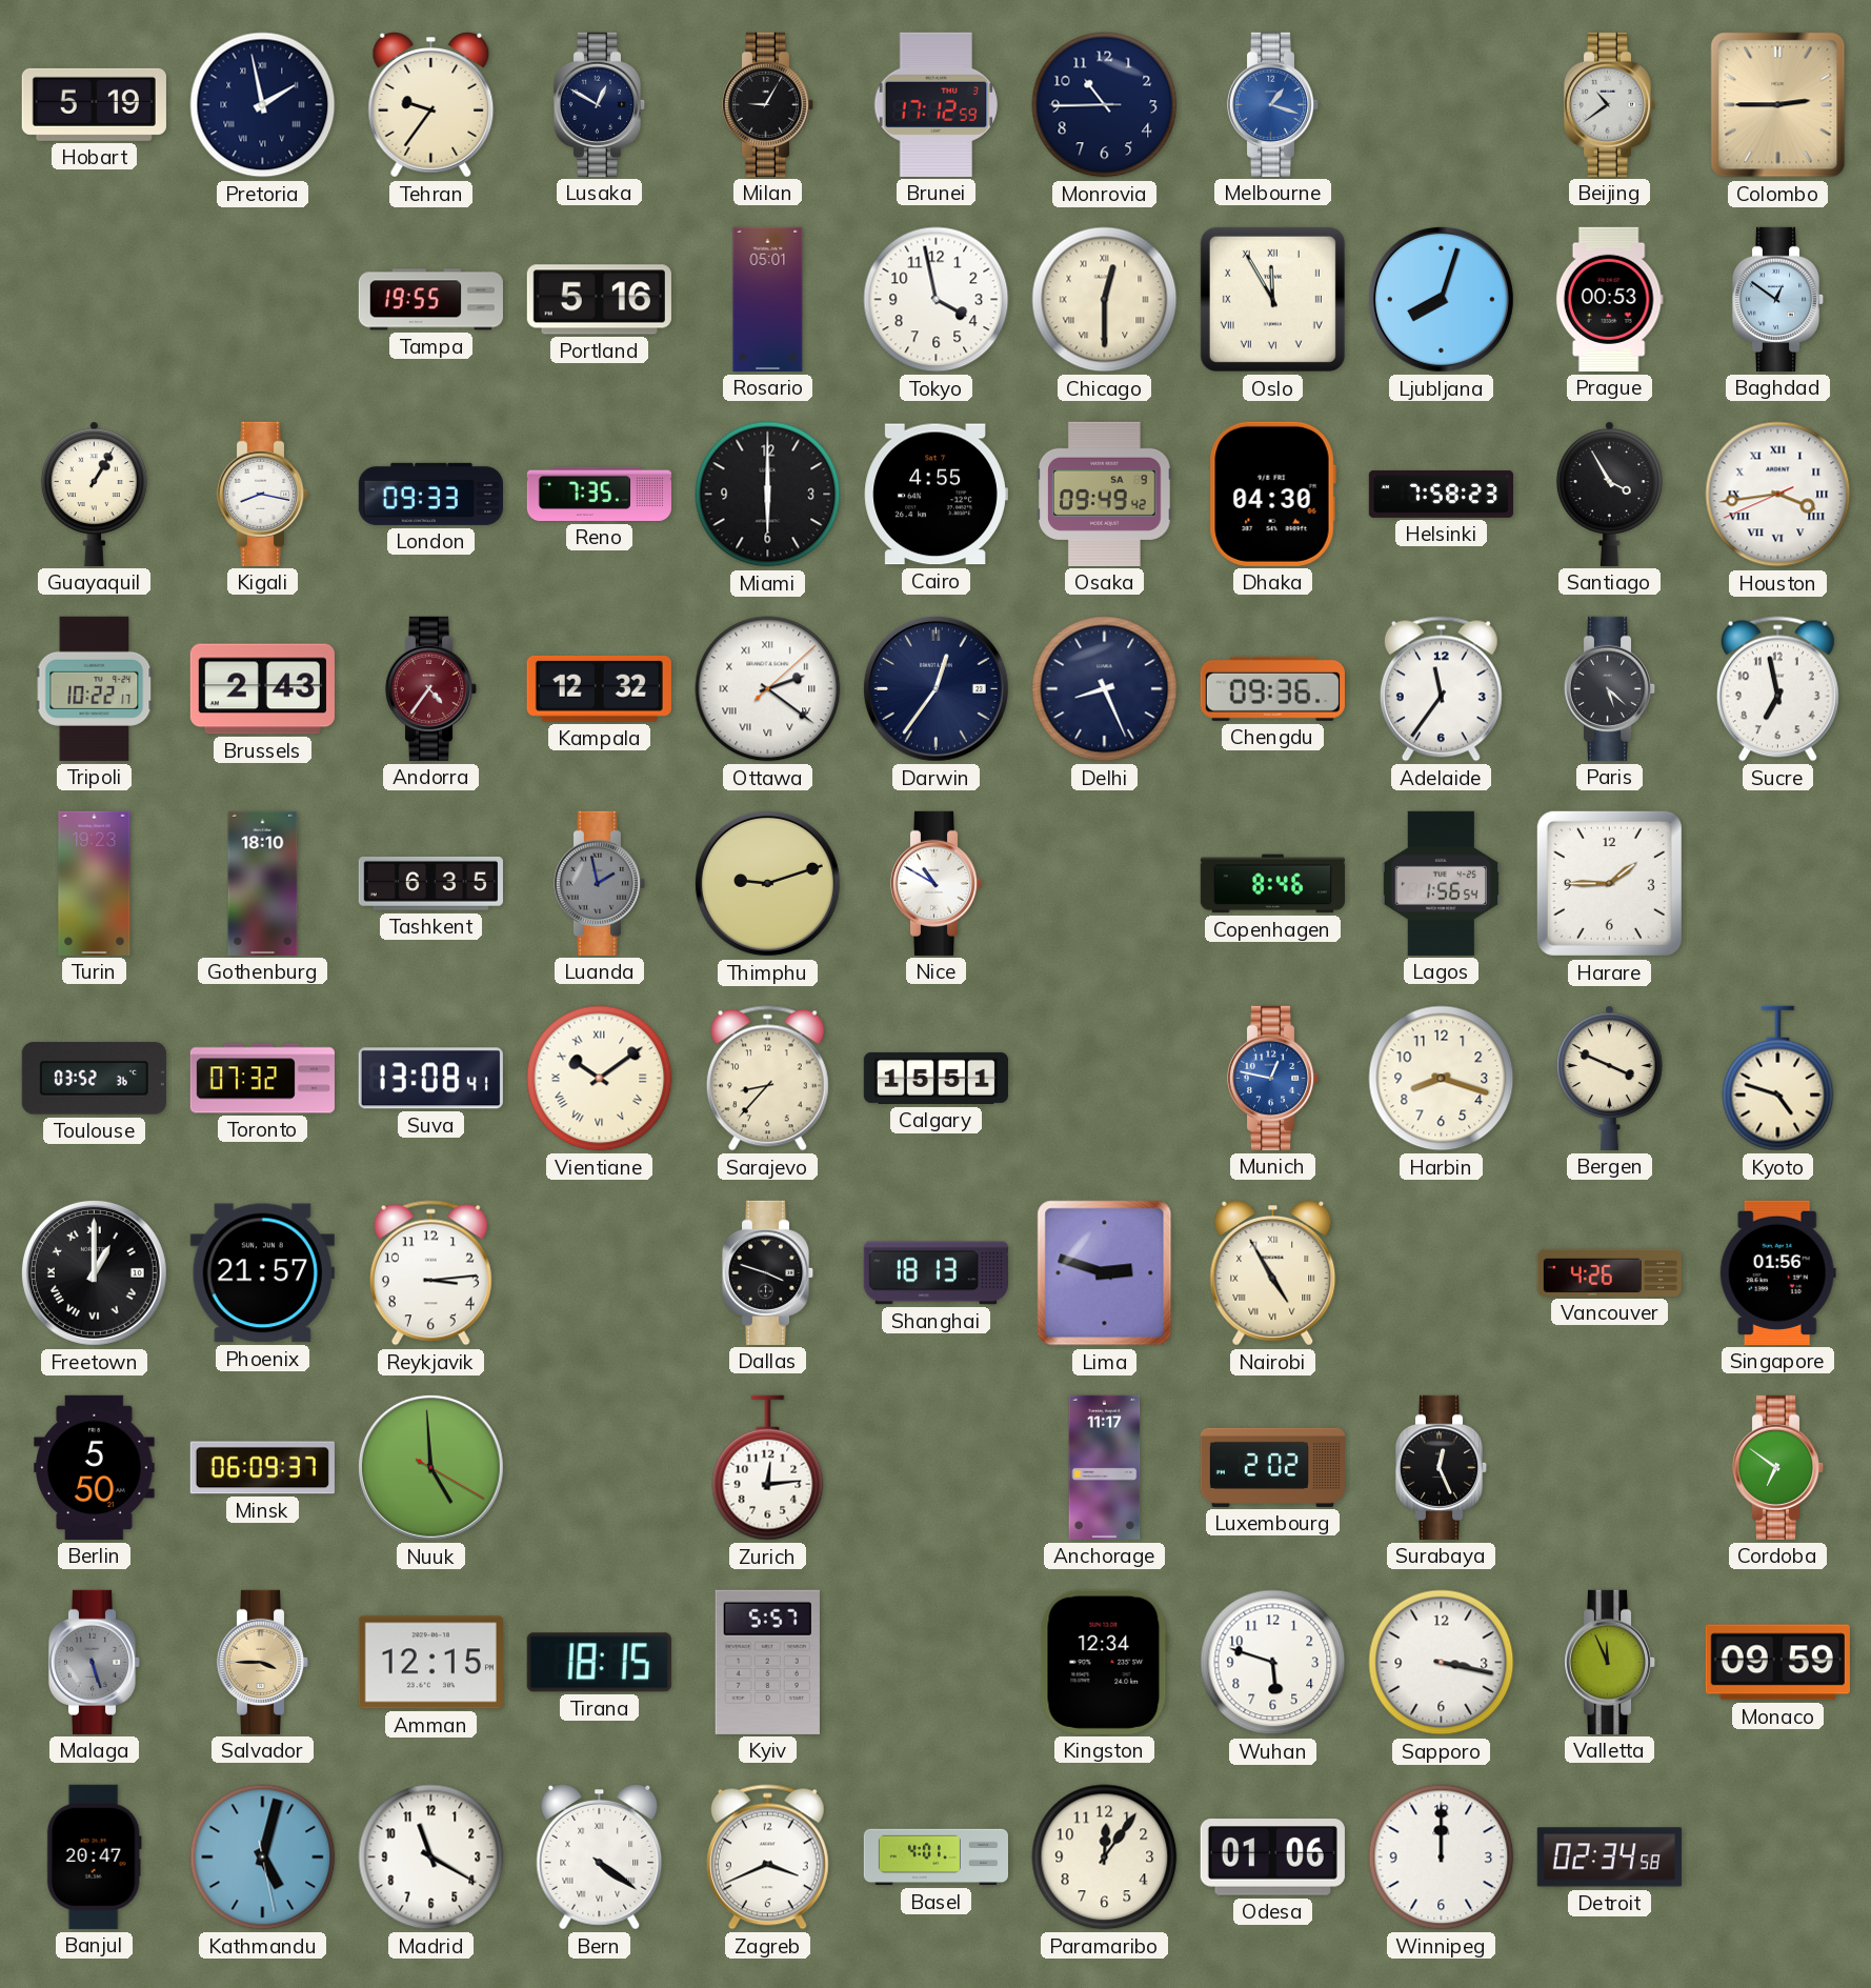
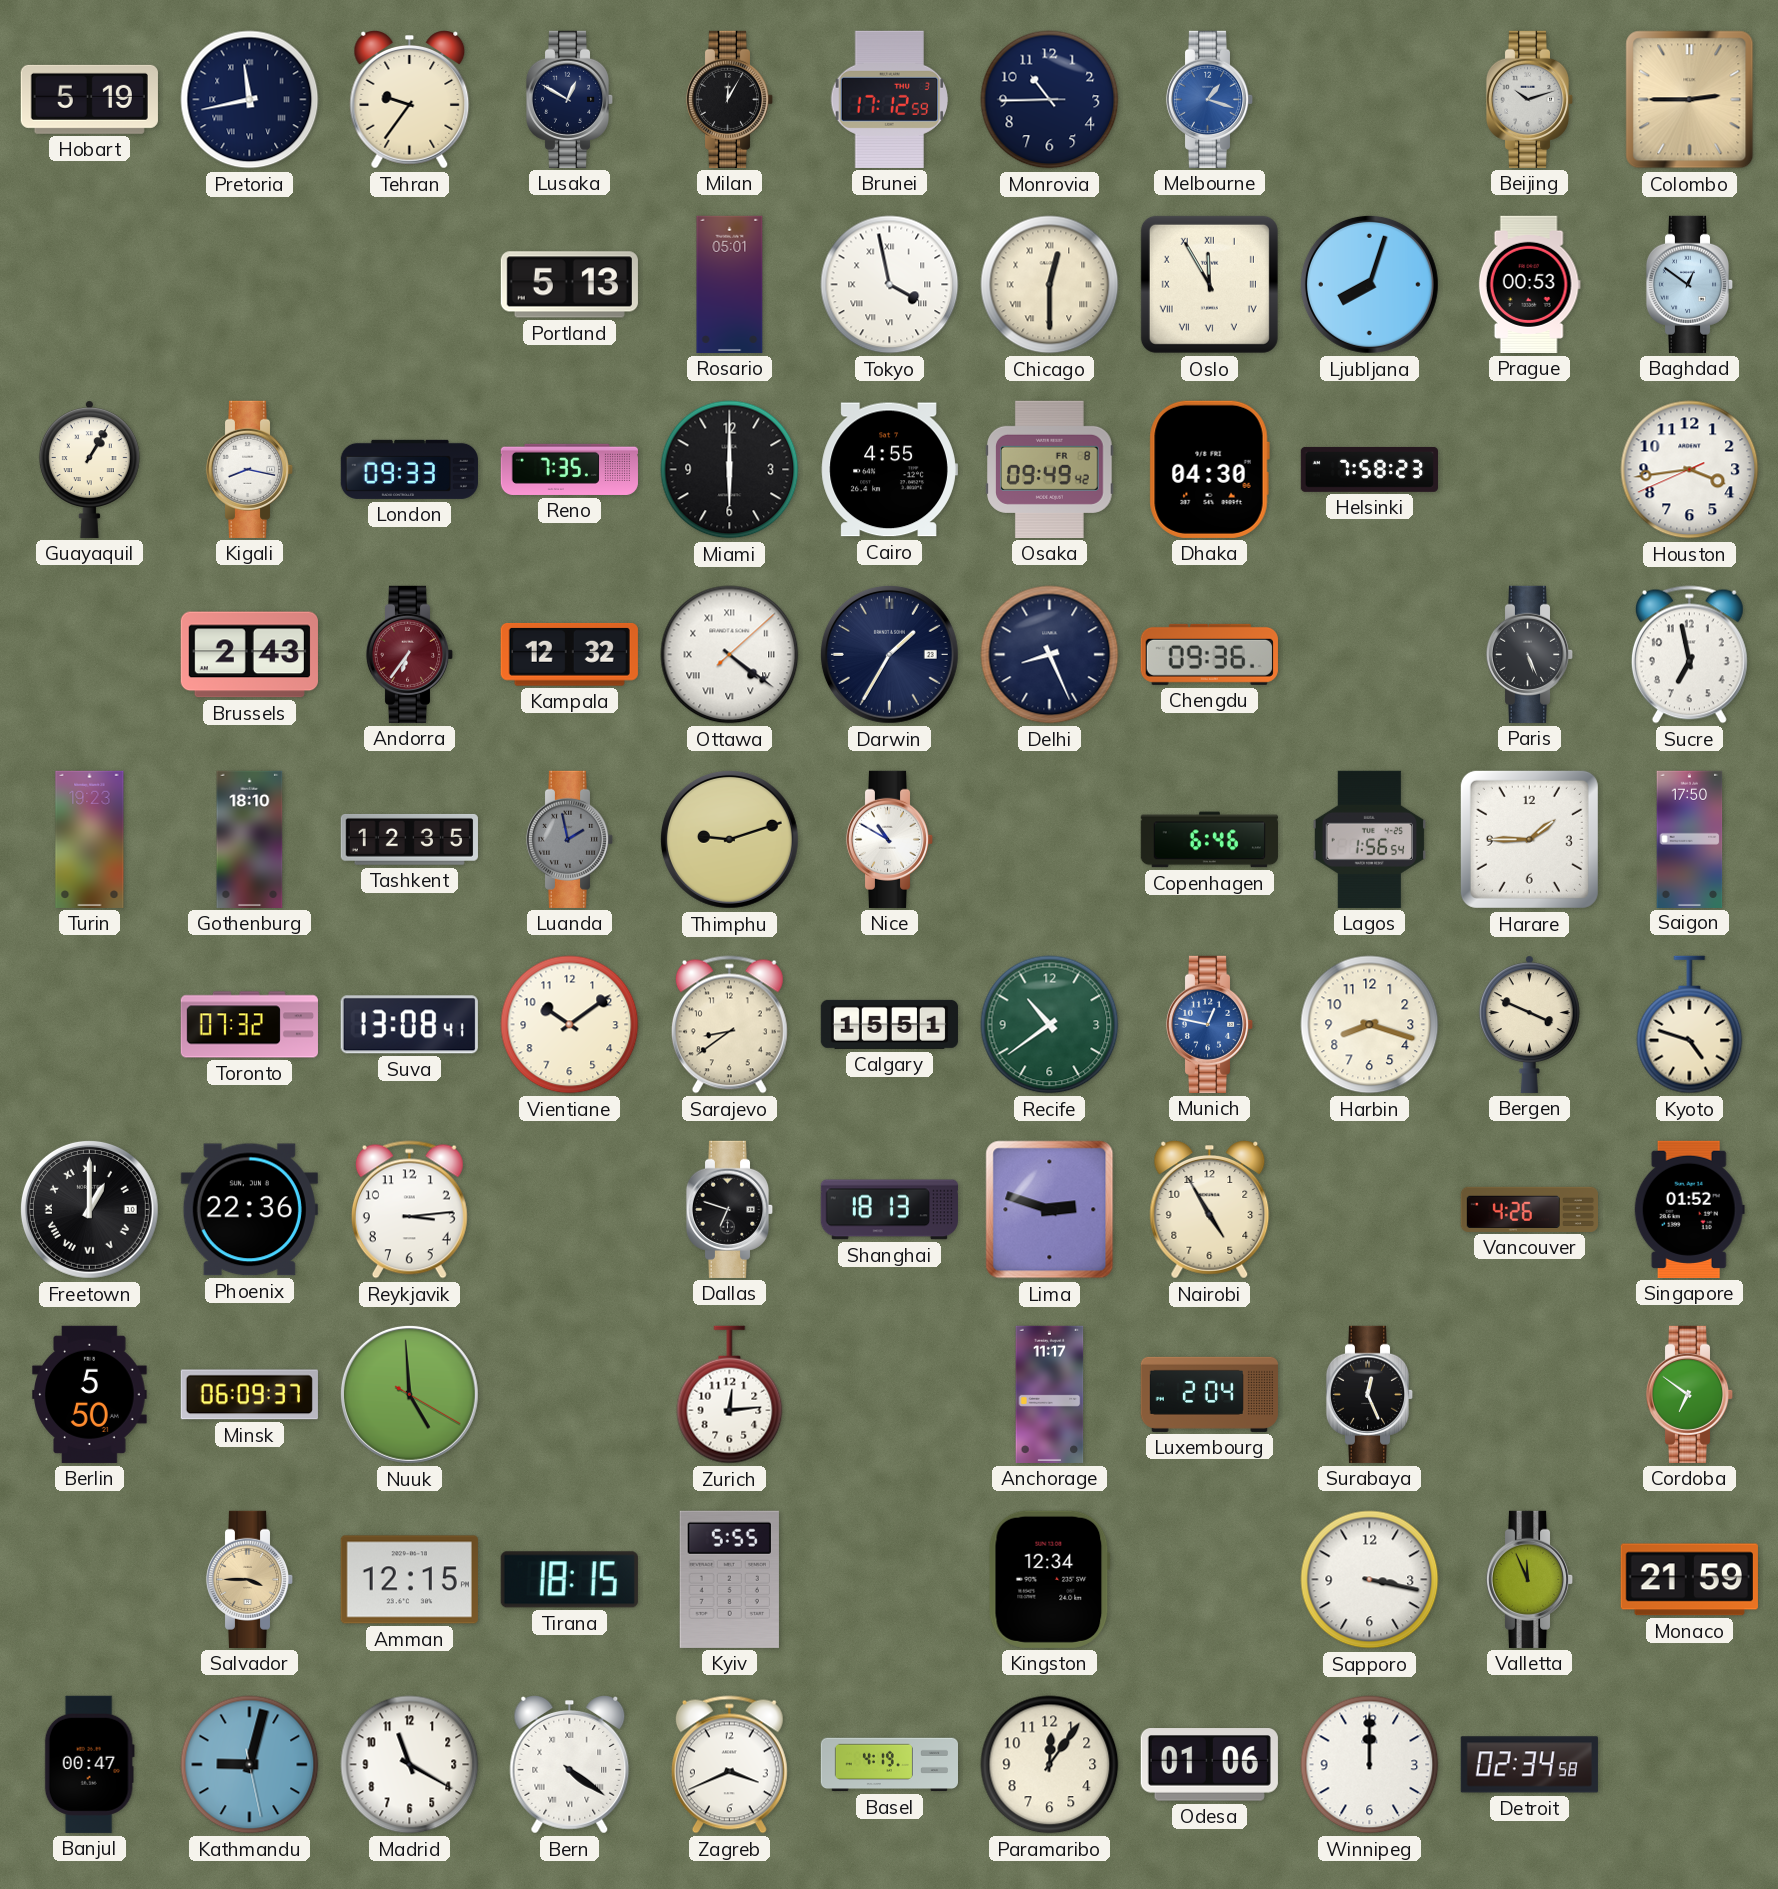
Pretoria: 1:58 -> 11:43 (250, 100)
Milan: 9:05 -> 12:05 (730, 99)
Beijing: 10:39 -> 10:12 (1530, 99)
Tampa: 19:55 -> none (430, 300)
Portland: 5:16 -> 5:13 (569, 285)
Tokyo numerals: Arabic -> Roman (890, 285)
Osaka date: SA 9 -> FR 8 (1050, 469)
Santiago: 3:55 -> none (1609, 494)
Houston numerals: Roman -> Arabic (1690, 470)
Tripoli: 10:22 -> none (95, 688)
Andorra: 4:36 -> 6:36 (410, 654)
Ottawa: 2:21 -> 4:21 (730, 655)
Darwin: 12:36 -> 1:35 (889, 654)
Adelaide: 11:36 -> none (1441, 689)
Paris: 5:22 -> 5:26 (1530, 654)
Tashkent: 6:35 -> 12:35 (409, 839)
Copenhagen: 8:46 -> 6:46 (1209, 840)
Saigon: none -> 17:50 (1690, 839)
Toulouse: 03:52 -> none (94, 1079)
Vientiane numerals: Roman -> Arabic (570, 1025)
Sarajevo: 8:37 -> 8:39 (729, 1025)
Recife: none -> 10:39 (1050, 1025)
Phoenix: 21:57 -> 22:36 (249, 1210)
Dallas: 3:48 -> 6:48 (730, 1209)
Nairobi numerals: Roman -> Arabic (1210, 1210)
Singapore: 01:56 -> 01:52 (1689, 1209)
Luxembourg: 2:02 -> 2:04 (1209, 1394)
Malaga: 5:27 -> none (95, 1662)
Kyiv: 5:57 -> 5:55 (729, 1579)
Wuhan: 5:48 -> none (1273, 1663)
Monaco: 09:59 -> 21:59 (1689, 1580)
Banjul: 20:47 -> 00:47 (89, 1764)
Kathmandu: 5:02 -> 9:02 (250, 1765)
Basel: 4:01 -> 4:19 (889, 1765)
